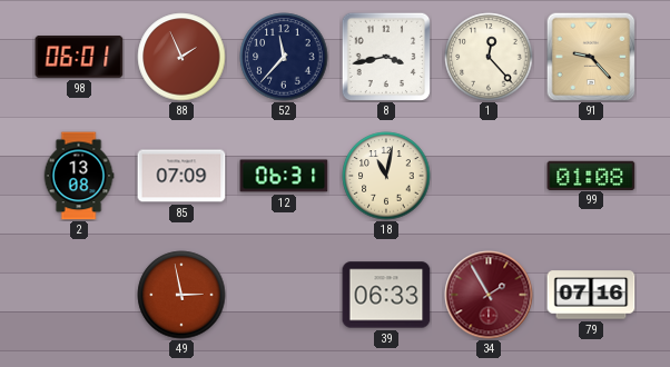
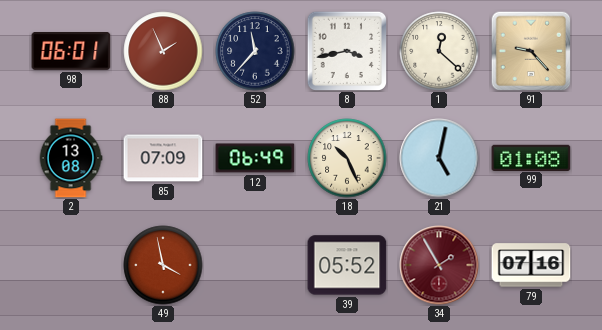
1: 12:23 -> 12:22 (439, 51)
12: 06:31 -> 06:49 (255, 158)
18: 11:02 -> 10:26 (347, 158)
21: none -> 5:02 (439, 158)
49: 2:58 -> 3:58 (163, 265)
39: 06:33 -> 05:52 (347, 265)
